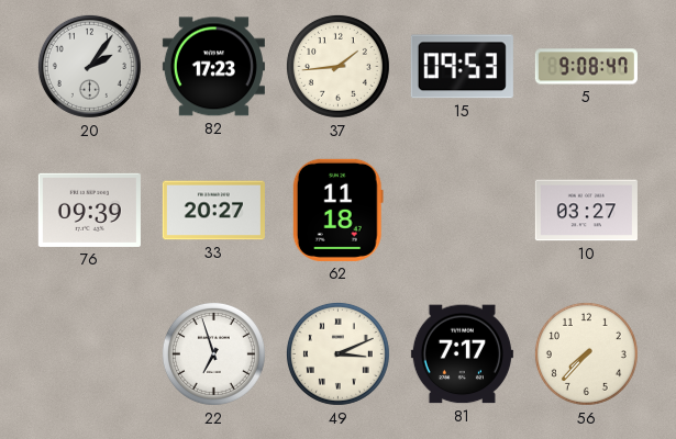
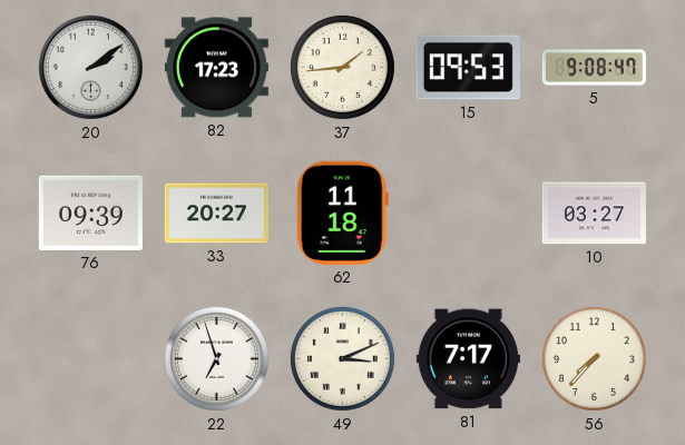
20: 2:06 -> 2:09 (90, 67)
